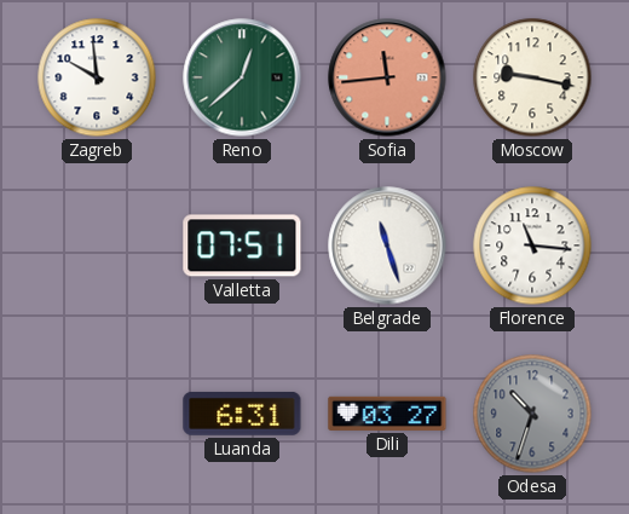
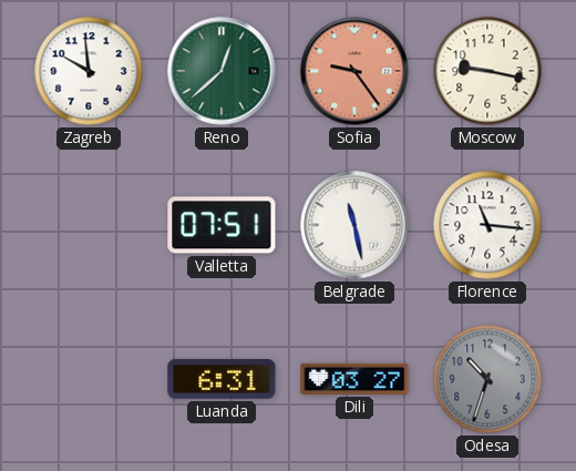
Sofia: 11:44 -> 9:24 (354, 71)
Belgrade: 11:27 -> 11:28 (354, 225)
